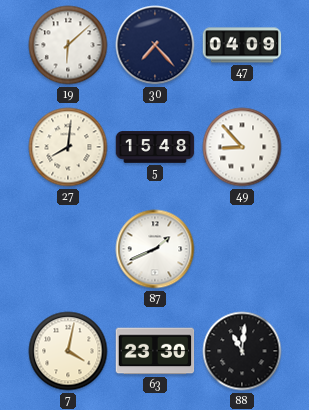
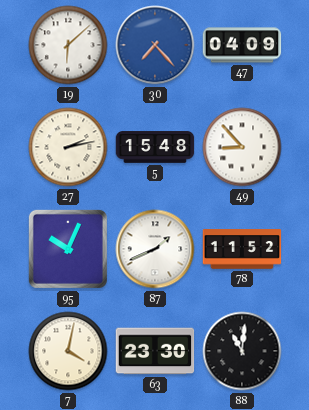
30 dial: navy -> blue (155, 45)
27: 8:01 -> 2:13 (68, 147)
95: none -> 10:04 (68, 249)
78: none -> 11:52 (242, 249)
